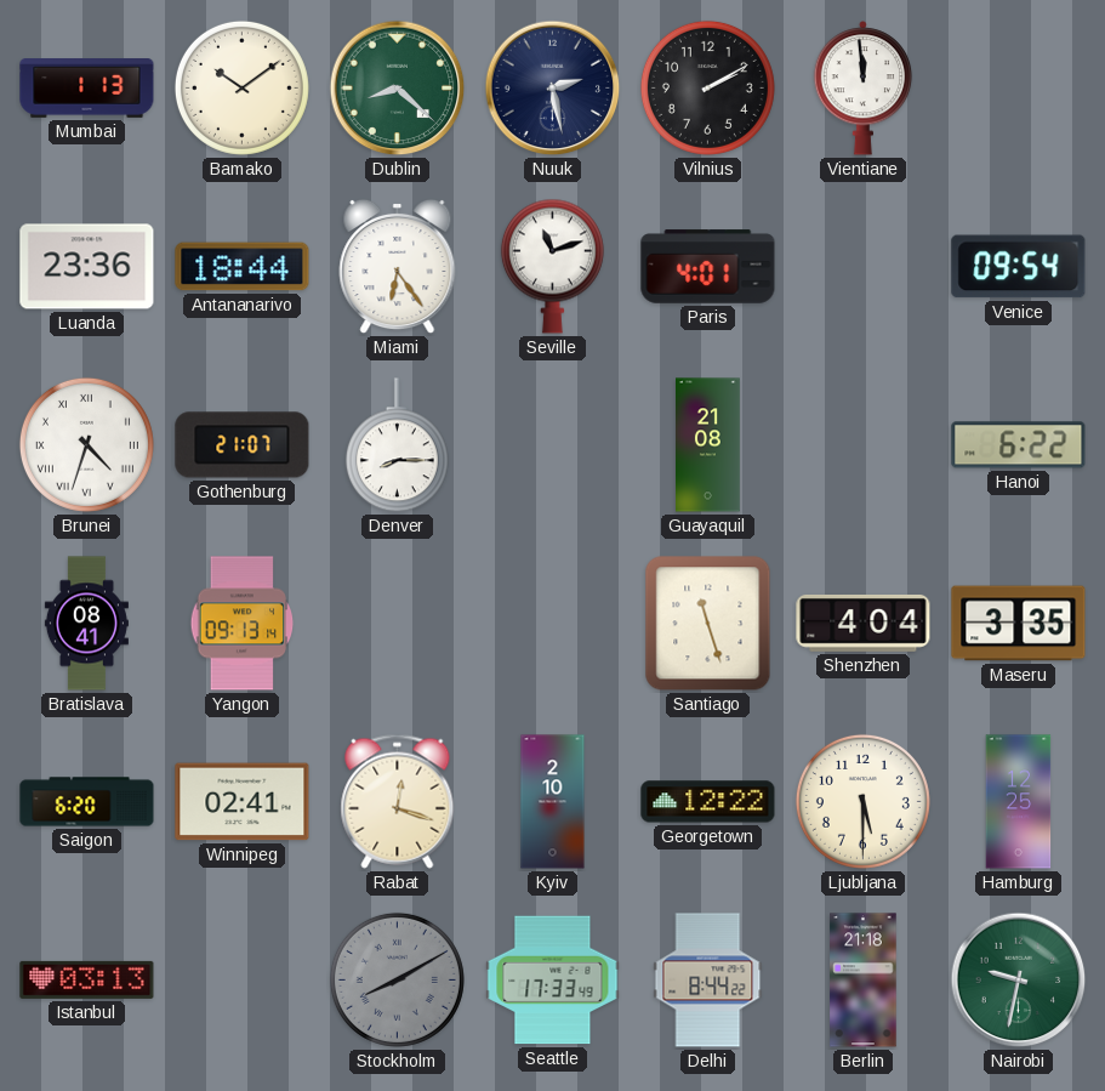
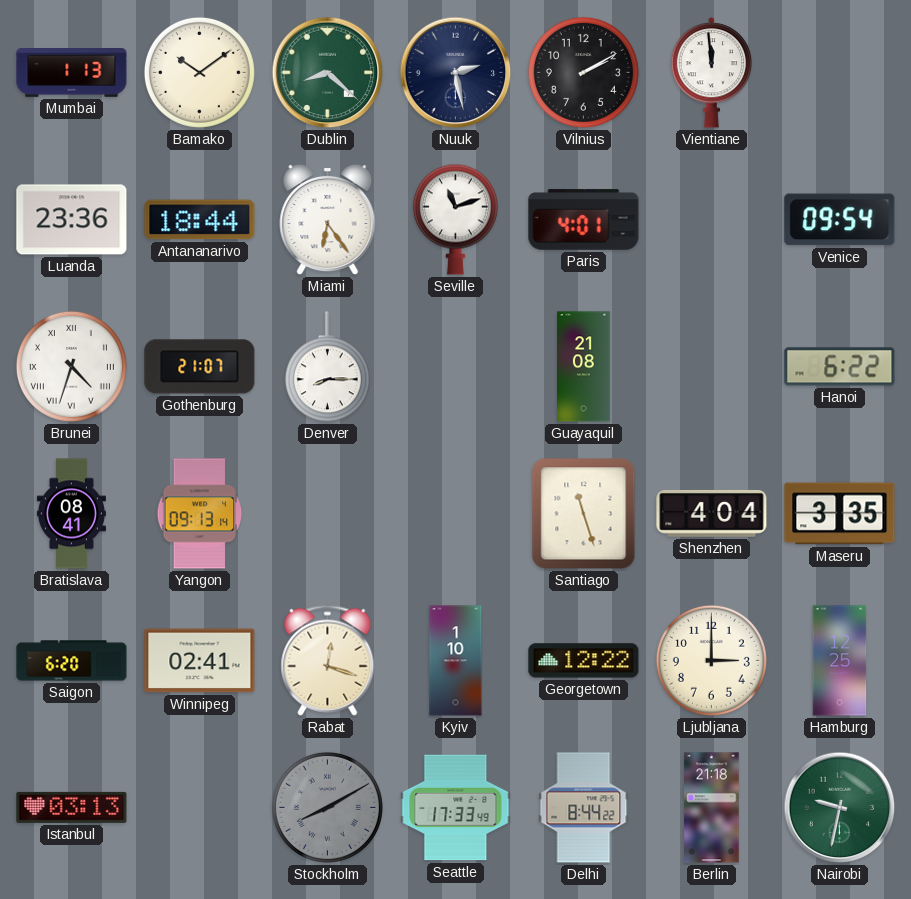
Kyiv: 2:10 -> 1:10 (456, 661)
Ljubljana: 5:30 -> 3:00 (711, 660)
